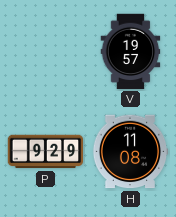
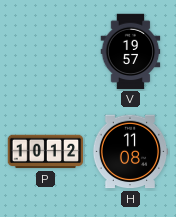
P: 9:29 -> 10:12 (46, 152)
